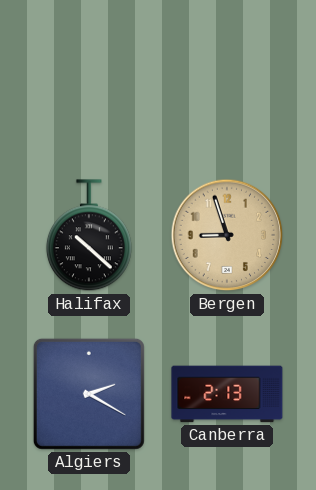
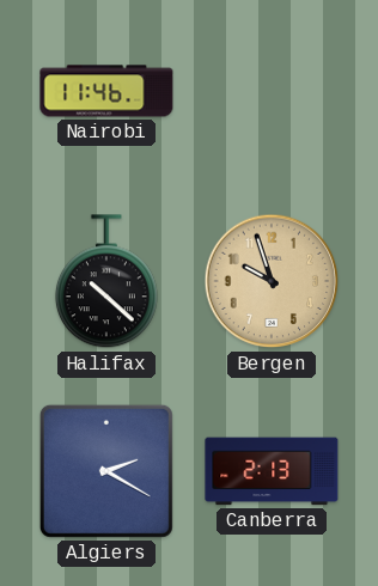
Nairobi: none -> 11:46 (106, 91)
Bergen: 8:57 -> 9:57 (272, 281)
